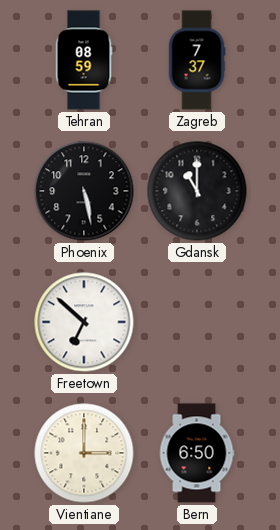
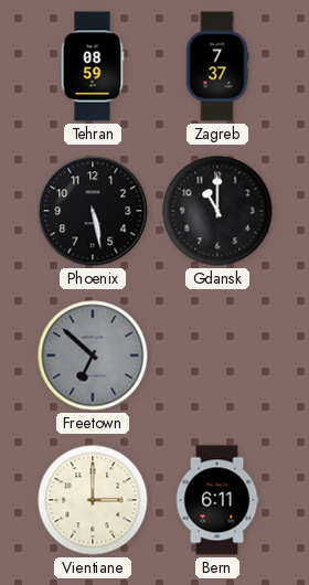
Freetown dial: white -> grey (93, 355)
Bern: 6:50 -> 6:11 (217, 500)
